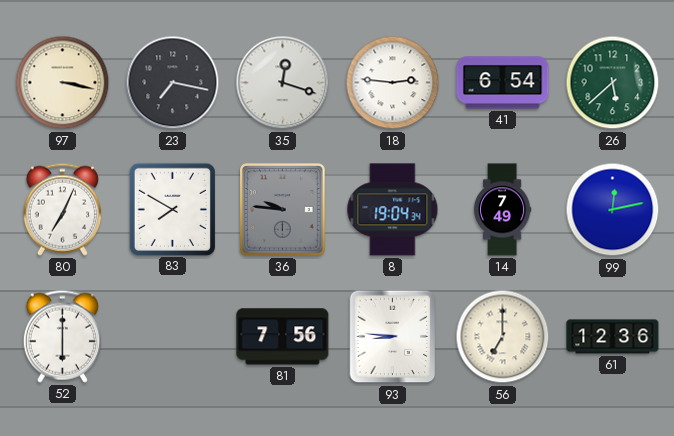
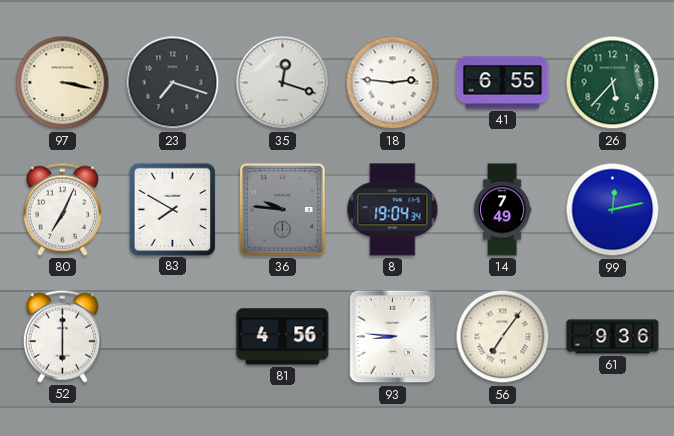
23: 7:17 -> 7:18 (173, 83)
41: 6:54 -> 6:55 (503, 83)
26: 5:38 -> 5:37 (613, 83)
81: 7:56 -> 4:56 (283, 337)
56: 7:00 -> 7:06 (503, 337)
61: 12:36 -> 9:36 (613, 337)
